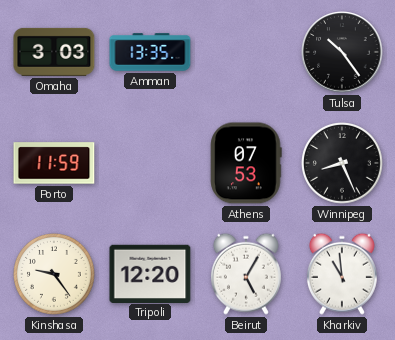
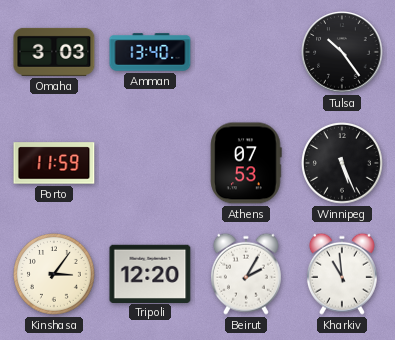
Amman: 13:35 -> 13:40 (150, 52)
Winnipeg: 8:26 -> 5:26 (343, 164)
Kinshasa: 9:24 -> 3:06 (55, 275)
Beirut: 5:05 -> 2:05 (246, 274)
